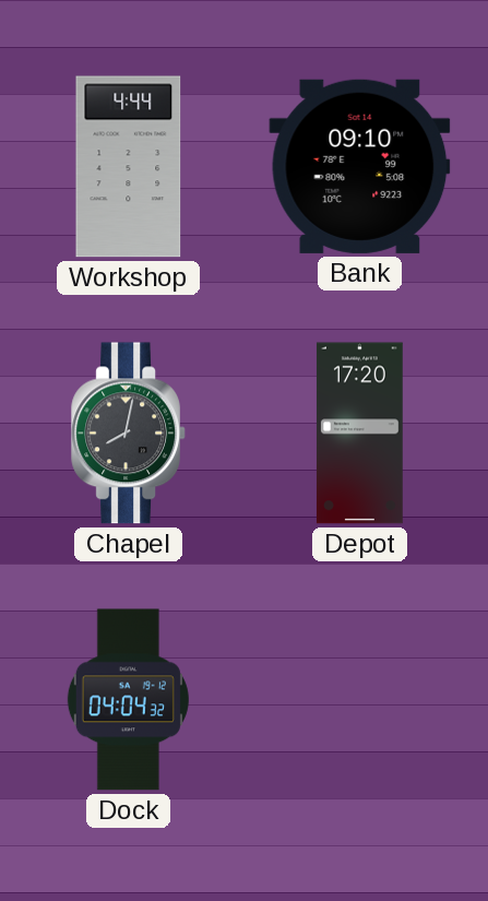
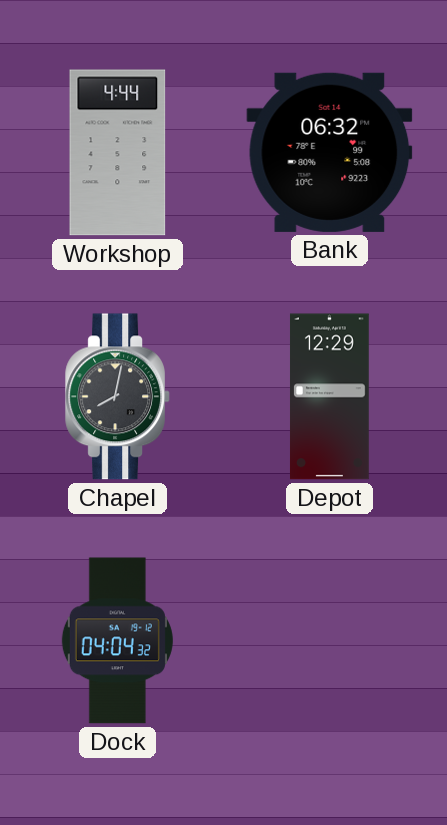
Bank: 09:10 -> 06:32 (330, 152)
Depot: 17:20 -> 12:29 (329, 397)
